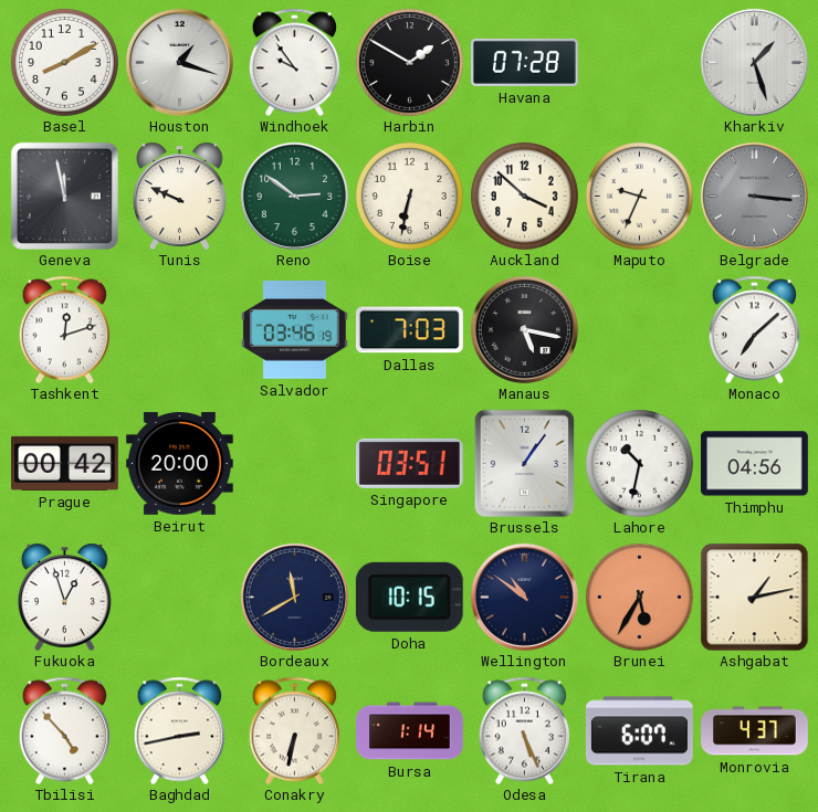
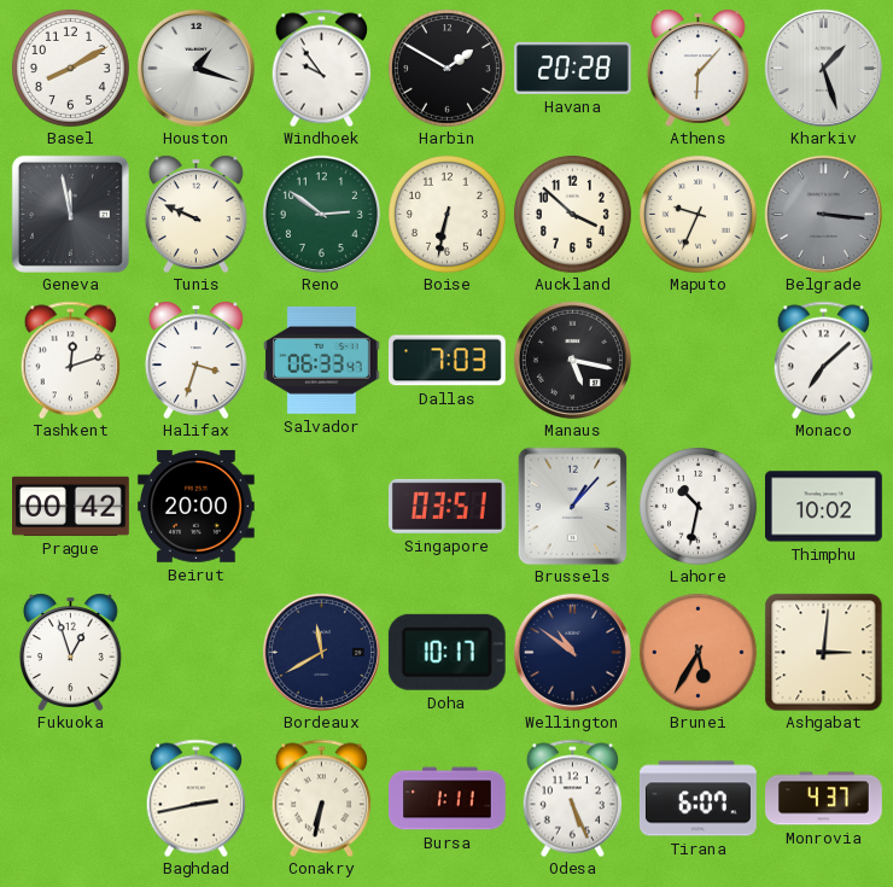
Havana: 07:28 -> 20:28 (573, 68)
Athens: none -> 6:07 (698, 68)
Halifax: none -> 3:33 (195, 360)
Salvador: 03:46 -> 06:33 (321, 360)
Brussels: 1:06 -> 1:07 (573, 506)
Thimphu: 04:56 -> 10:02 (824, 507)
Doha: 10:15 -> 10:17 (446, 652)
Ashgabat: 1:13 -> 3:01 (823, 652)
Tbilisi: 4:53 -> none (64, 730)
Bursa: 1:14 -> 1:11 (448, 799)
